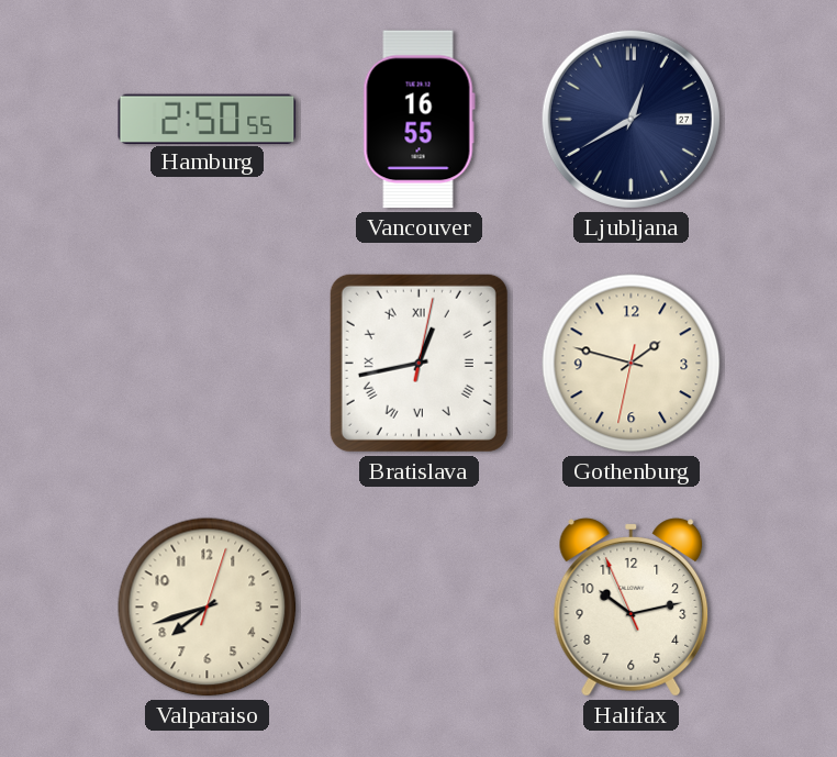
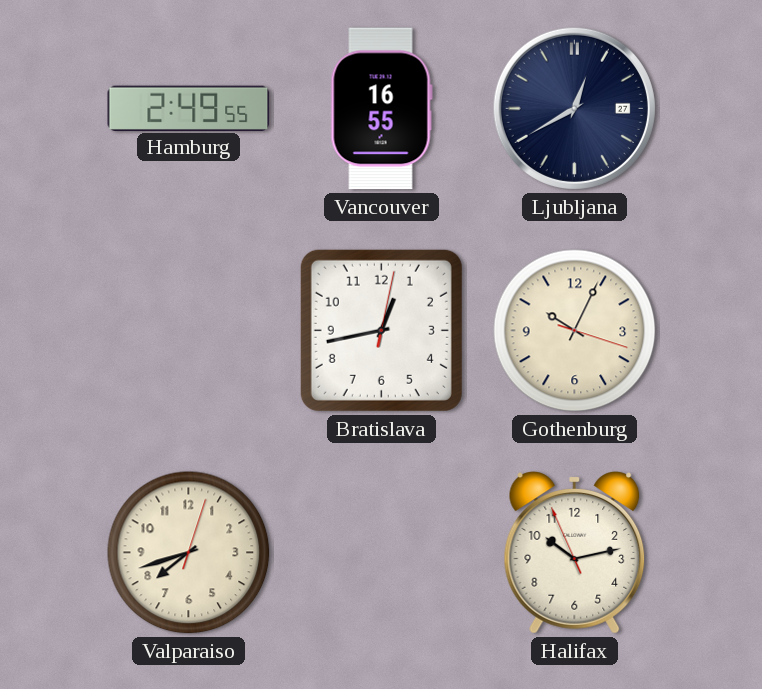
Hamburg: 2:50 -> 2:49 (189, 108)
Bratislava numerals: Roman -> Arabic (381, 330)
Gothenburg: 1:47 -> 10:04 (575, 331)
